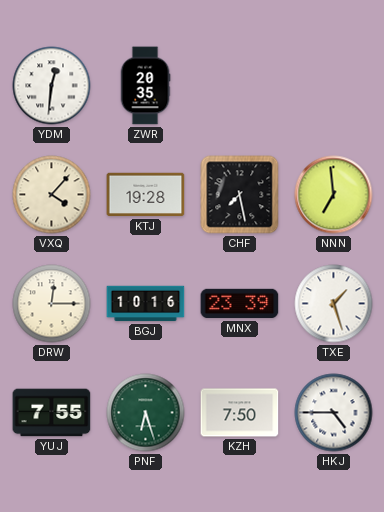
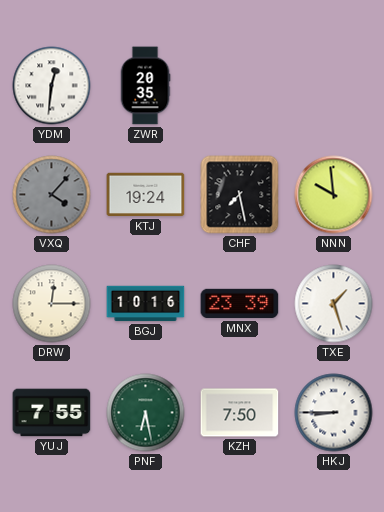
VXQ dial: cream -> grey (52, 195)
KTJ: 19:28 -> 19:24 (146, 195)
NNN: 6:59 -> 9:59 (334, 195)
PNF: 6:27 -> 6:28 (146, 413)
HKJ: 4:45 -> 8:45 (334, 413)
